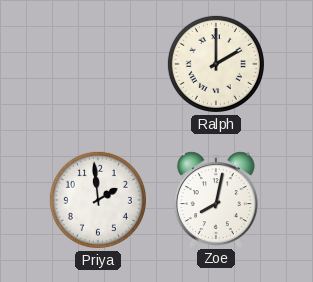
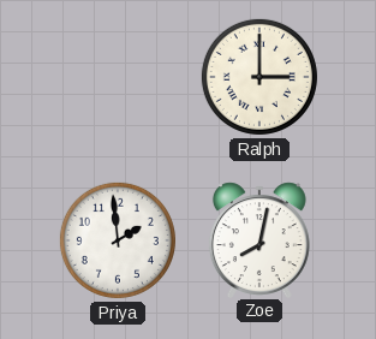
Ralph: 2:00 -> 3:00 (259, 77)
